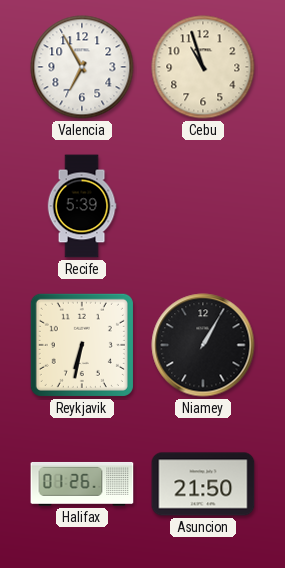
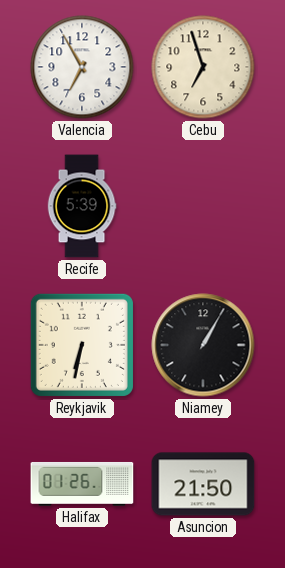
Cebu: 10:57 -> 6:57 (203, 67)
